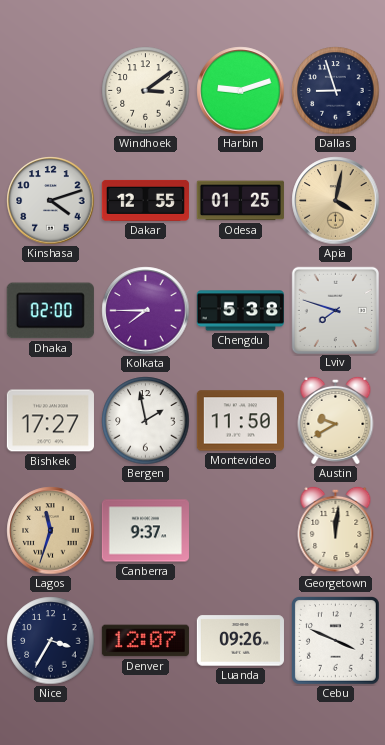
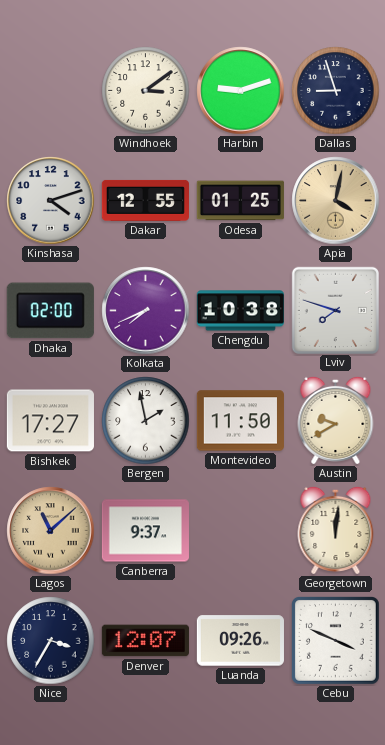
Kolkata: 7:45 -> 7:41 (146, 311)
Chengdu: 5:38 -> 10:38 (240, 311)
Lagos: 11:33 -> 11:08 (51, 531)
